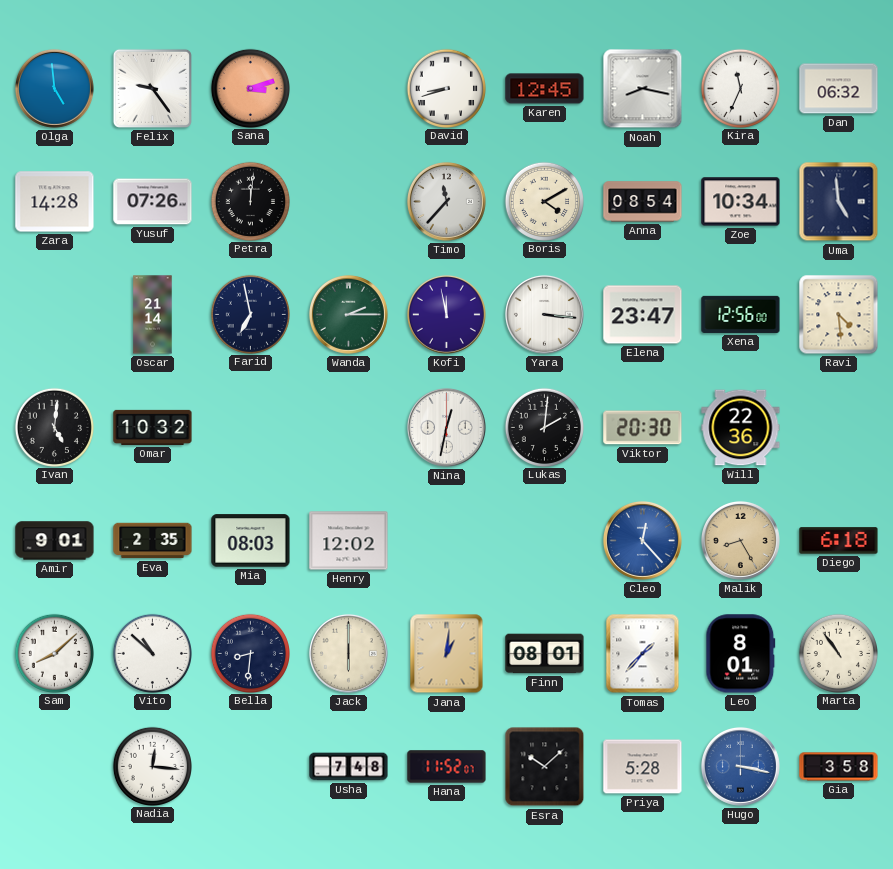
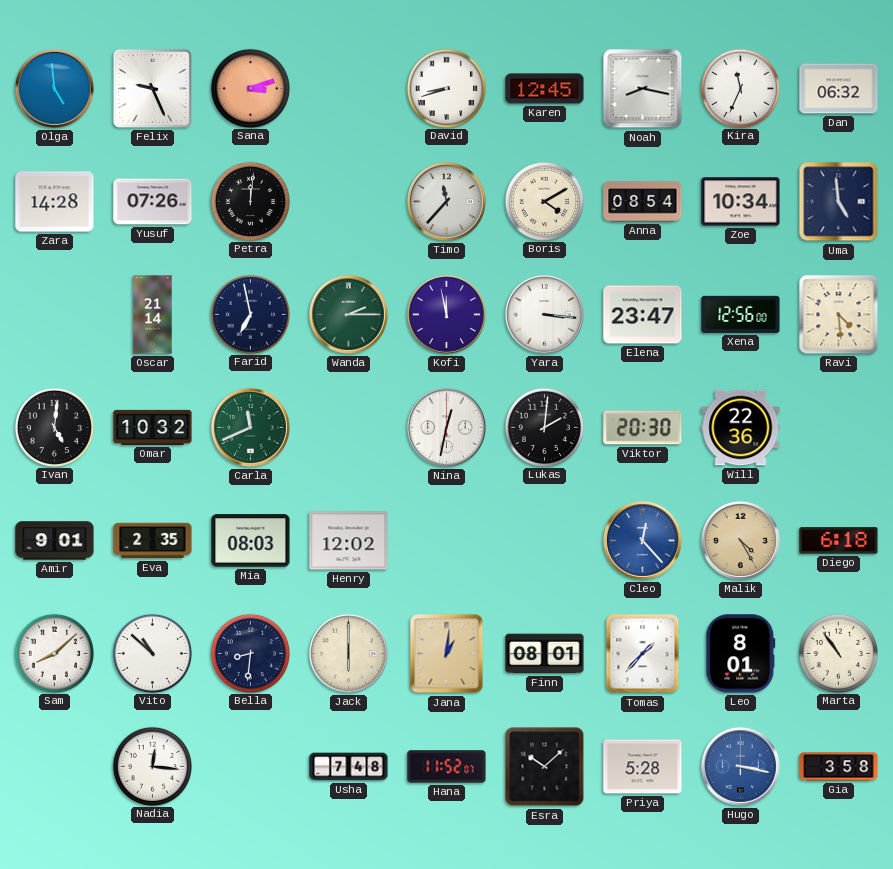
Felix: 9:24 -> 9:26 (152, 88)
Carla: none -> 11:41 (250, 427)
Malik: 8:25 -> 4:25 (740, 540)
